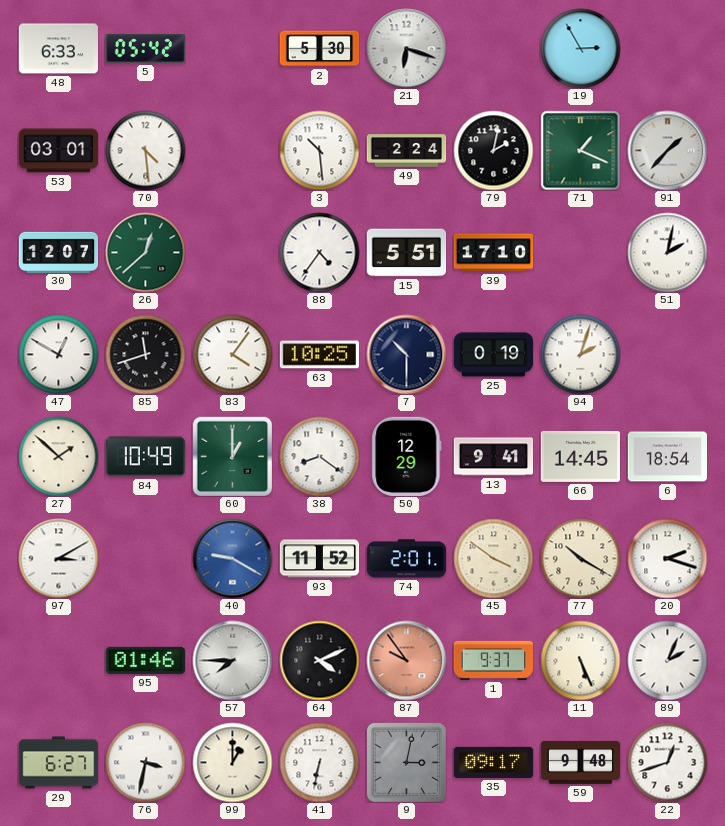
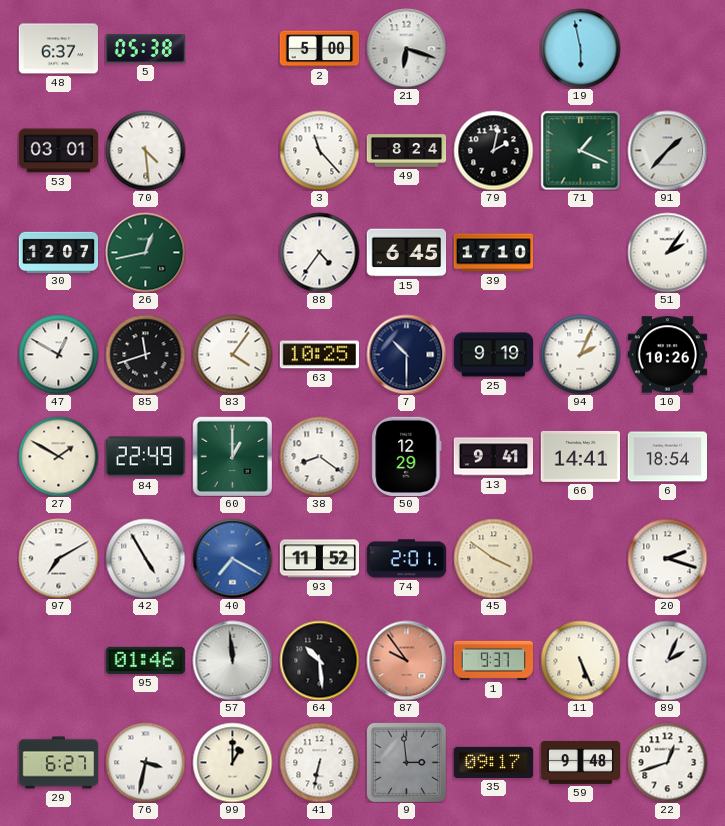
48: 6:33 -> 6:37 (58, 49)
5: 05:42 -> 05:38 (145, 49)
2: 5:30 -> 5:00 (319, 49)
19: 2:55 -> 5:58 (580, 48)
3: 10:29 -> 11:23 (319, 150)
49: 2:24 -> 8:24 (406, 151)
26: 12:38 -> 12:43 (145, 252)
15: 5:51 -> 6:45 (406, 253)
51: 2:02 -> 2:06 (667, 252)
25: 0:19 -> 9:19 (493, 355)
94: 2:03 -> 2:04 (580, 354)
10: none -> 10:26 (667, 355)
27: 1:52 -> 1:50 (58, 456)
84: 10:49 -> 22:49 (145, 457)
66: 14:45 -> 14:41 (580, 457)
97: 3:10 -> 7:10 (58, 558)
42: none -> 4:55 (145, 558)
40: 9:20 -> 7:20 (232, 558)
77: 10:20 -> none (580, 558)
57: 7:45 -> 11:59 (232, 660)
64: 4:11 -> 10:29 (319, 660)
9: 3:02 -> 2:59 (406, 762)
